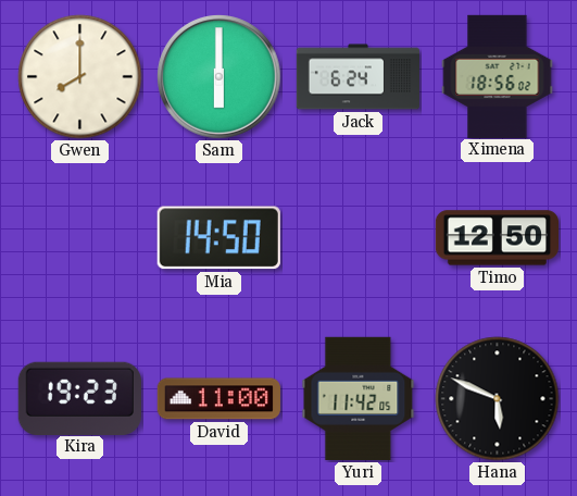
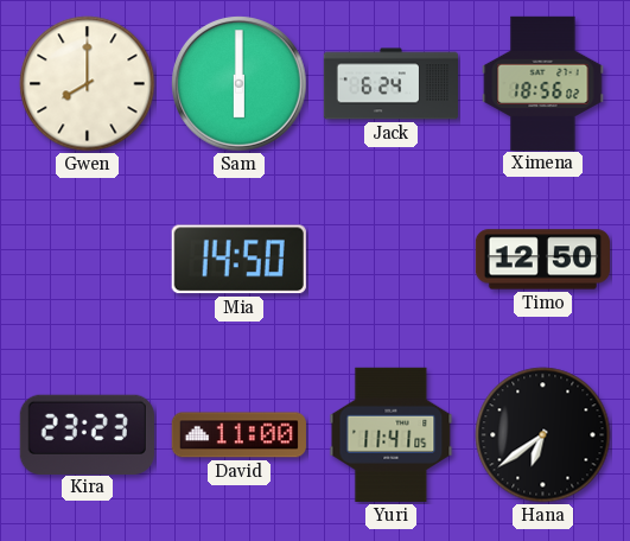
Kira: 19:23 -> 23:23 (87, 434)
Yuri: 11:42 -> 11:41 (392, 434)
Hana: 5:49 -> 6:39 (543, 435)
